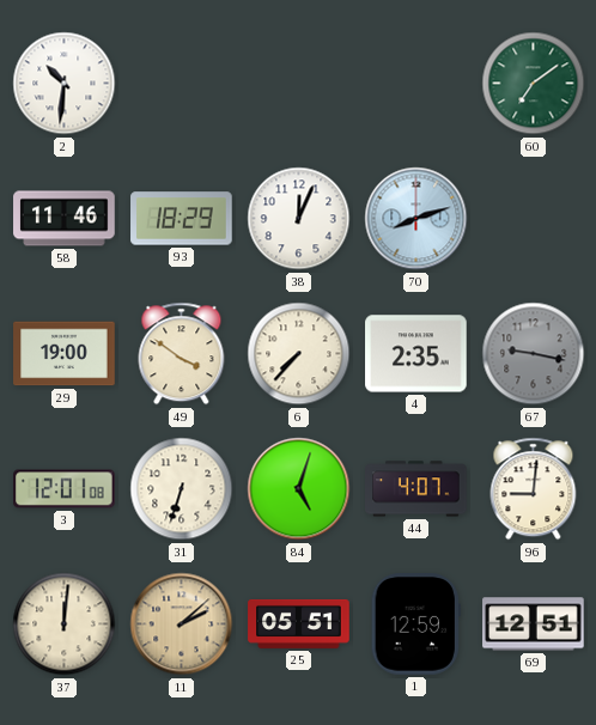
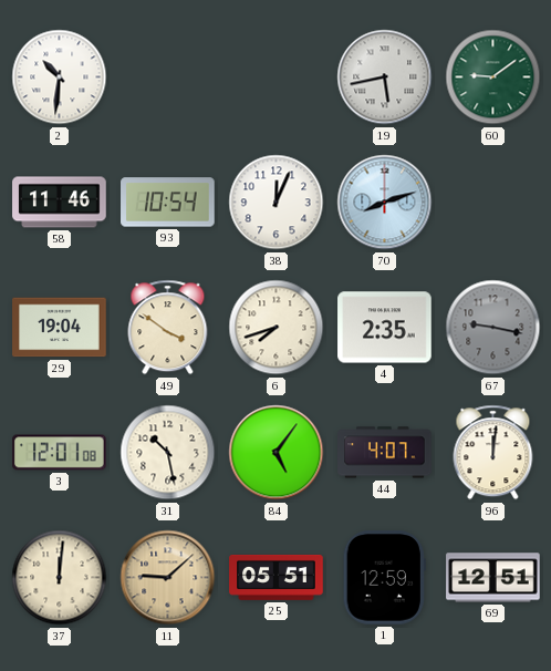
19: none -> 5:43 (385, 78)
60: 7:09 -> 9:09 (493, 78)
93: 18:29 -> 10:54 (168, 203)
29: 19:00 -> 19:04 (60, 328)
6: 7:37 -> 7:42 (277, 328)
31: 6:33 -> 10:28 (168, 453)
84: 5:03 -> 5:06 (277, 453)
96: 9:01 -> 12:01 (493, 453)
11: 2:08 -> 9:08 (168, 578)
